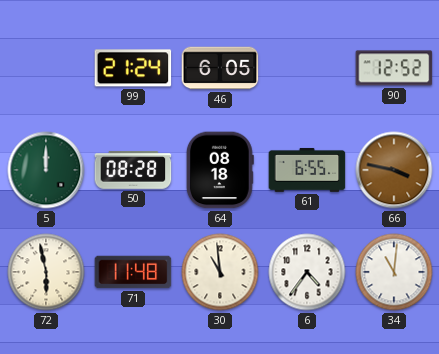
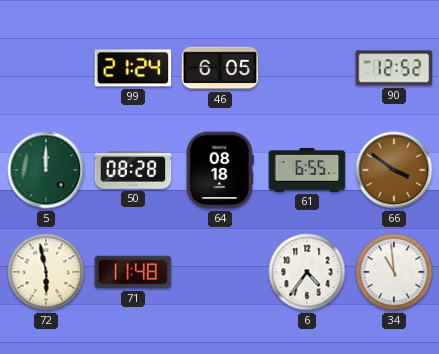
66: 3:47 -> 3:51 (394, 170)
30: 10:59 -> none (220, 272)
34: 11:01 -> 10:59 (394, 272)
